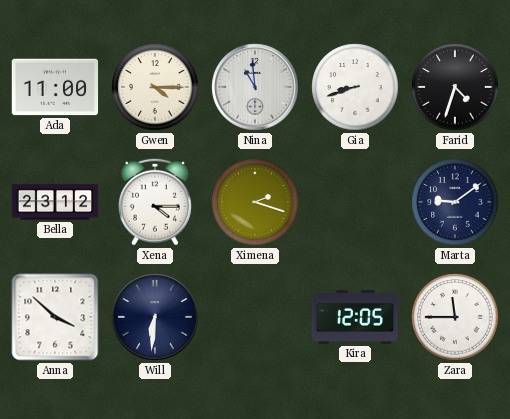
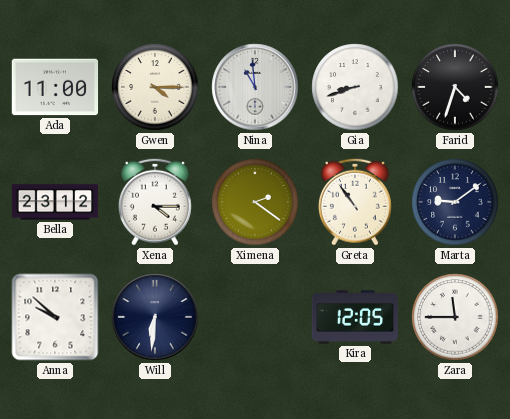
Ximena: 2:18 -> 2:21 (255, 202)
Greta: none -> 10:54 (355, 202)
Anna: 3:52 -> 9:52 (55, 317)
